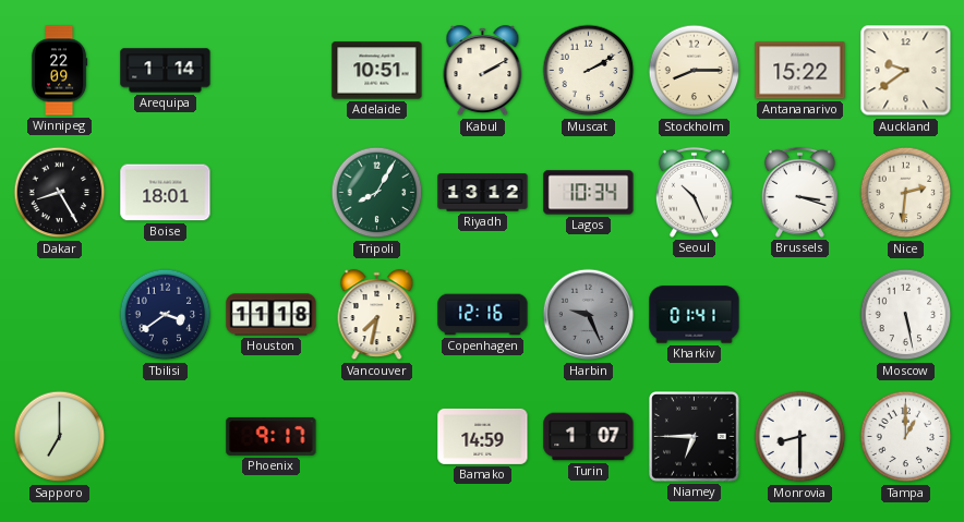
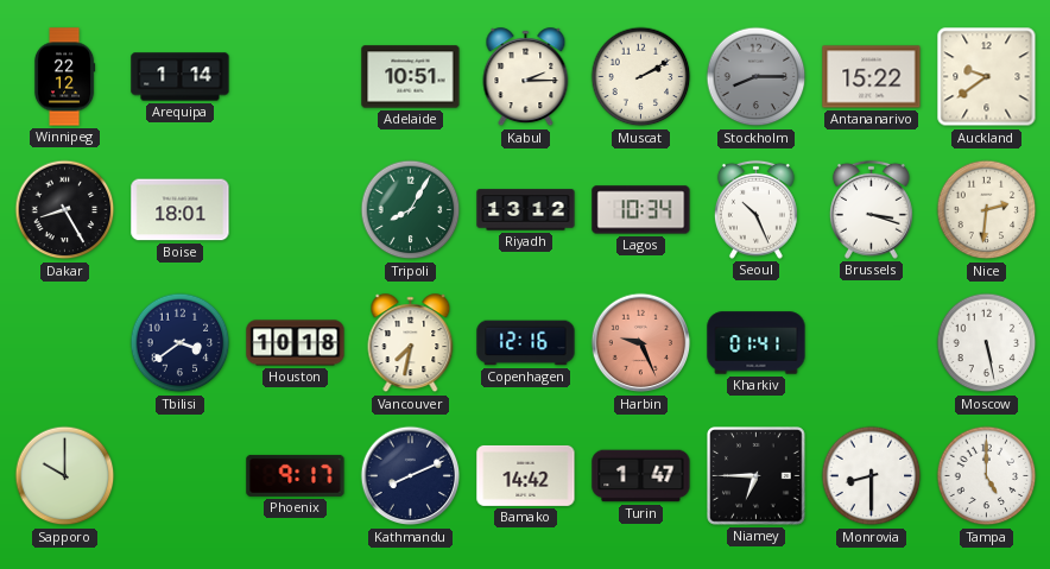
Winnipeg: 22:09 -> 22:12 (64, 77)
Kabul: 2:10 -> 2:15 (526, 77)
Stockholm dial: cream -> grey (757, 77)
Houston: 11:18 -> 10:18 (296, 343)
Harbin dial: grey -> salmon (641, 343)
Sapporo: 7:00 -> 10:00 (65, 476)
Kathmandu: none -> 8:11 (411, 476)
Bamako: 14:59 -> 14:42 (526, 475)
Turin: 1:07 -> 1:47 (641, 476)
Tampa: 1:00 -> 5:00 (987, 476)
